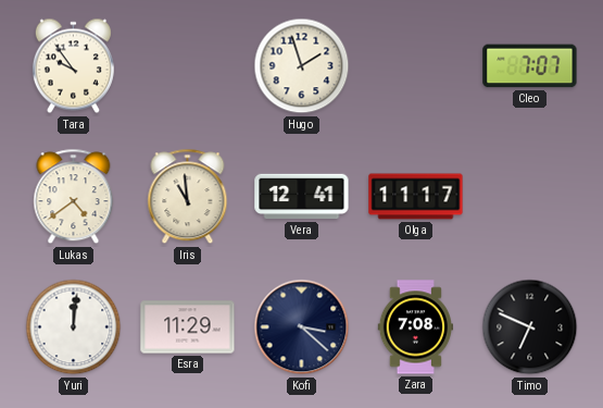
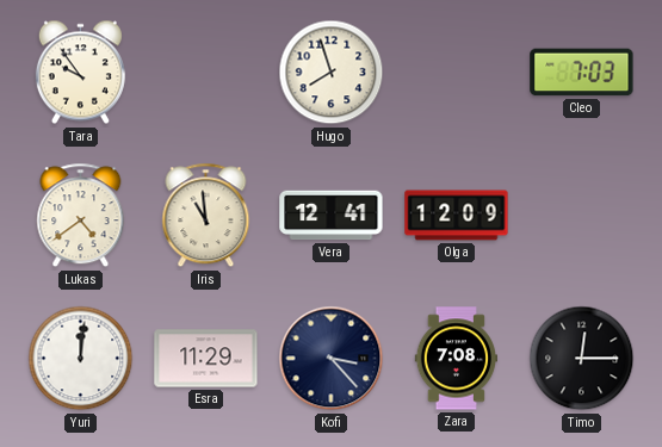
Hugo: 1:57 -> 7:57 (332, 73)
Cleo: 7:07 -> 7:03 (582, 73)
Olga: 11:17 -> 12:09 (457, 216)
Kofi: 3:22 -> 3:23 (332, 359)
Timo: 6:49 -> 12:15 (582, 359)
